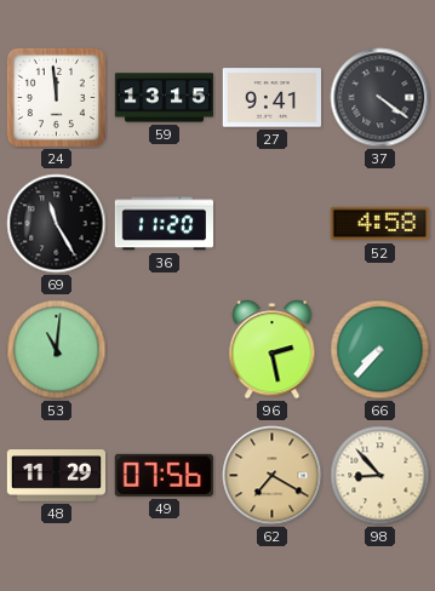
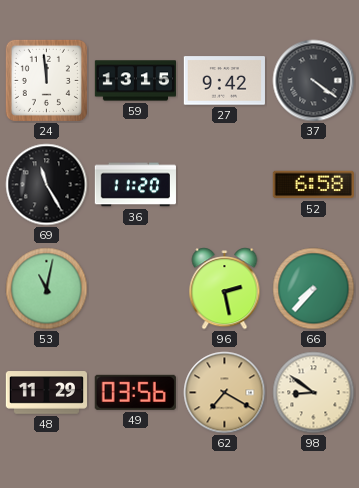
27: 9:41 -> 9:42 (224, 81)
52: 4:58 -> 6:58 (313, 185)
53: 11:01 -> 11:02 (47, 289)
49: 07:56 -> 03:56 (135, 392)
98: 8:53 -> 8:51 (314, 393)
